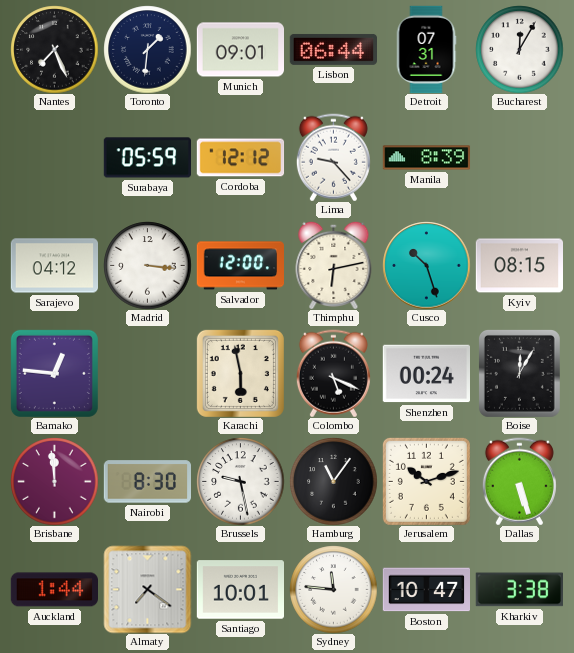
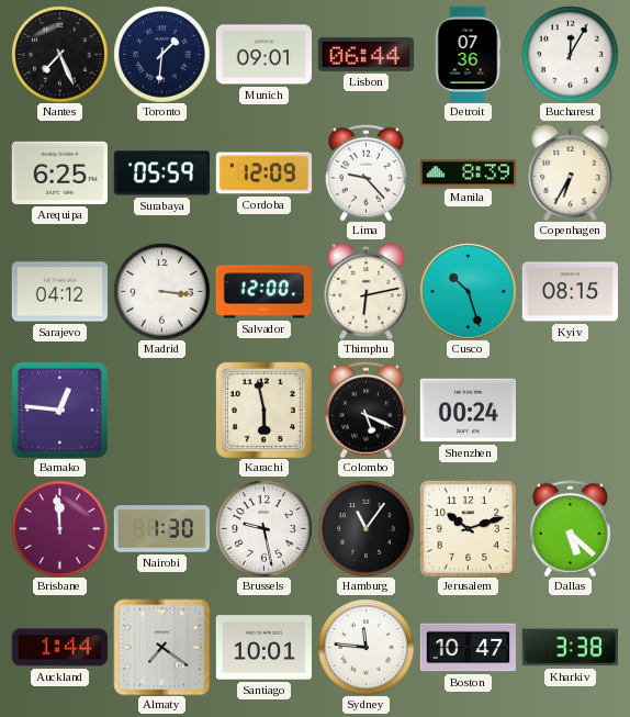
Detroit: 07:31 -> 07:36 (468, 54)
Arequipa: none -> 6:25 (59, 172)
Cordoba: 12:12 -> 12:09 (263, 173)
Copenhagen: none -> 6:35 (571, 172)
Boise: 12:05 -> none (519, 373)
Nairobi: 8:30 -> 1:30 (161, 529)
Dallas: 5:27 -> 5:22 (570, 528)
